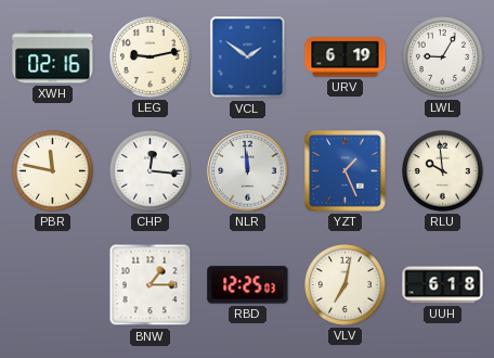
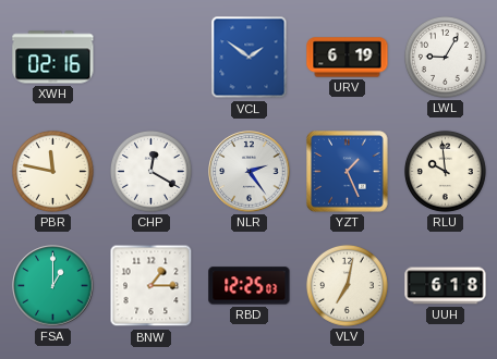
LEG: 9:13 -> none (149, 56)
CHP: 12:16 -> 12:20 (150, 171)
NLR: 11:59 -> 2:24 (250, 172)
FSA: none -> 1:00 (53, 286)
